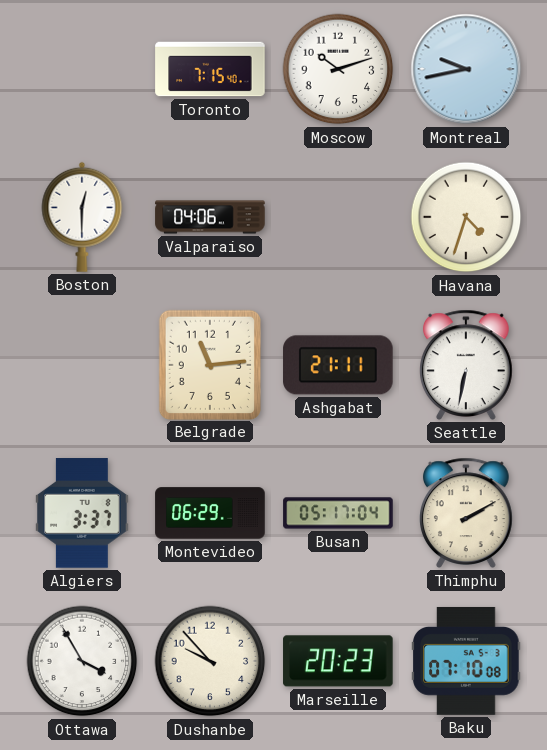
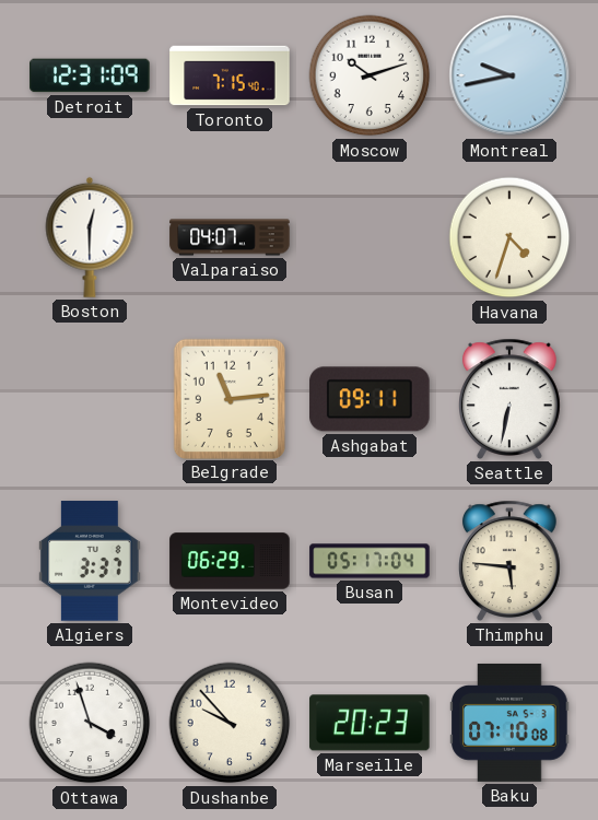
Detroit: none -> 12:31 (90, 75)
Valparaiso: 04:06 -> 04:07 (230, 237)
Ashgabat: 21:11 -> 09:11 (370, 399)
Thimphu: 2:10 -> 5:46 (511, 561)
Ottawa: 3:55 -> 3:57 (90, 723)
